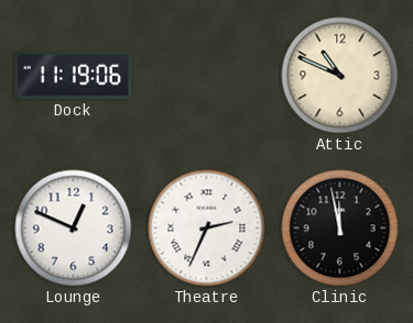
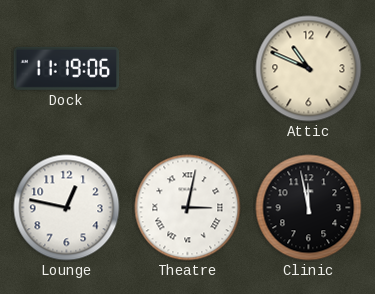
Lounge: 12:49 -> 12:47 (67, 208)
Theatre: 2:34 -> 3:02 (188, 208)
